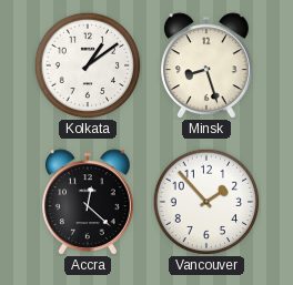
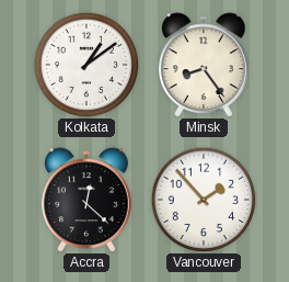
Minsk: 8:27 -> 8:24 (205, 65)
